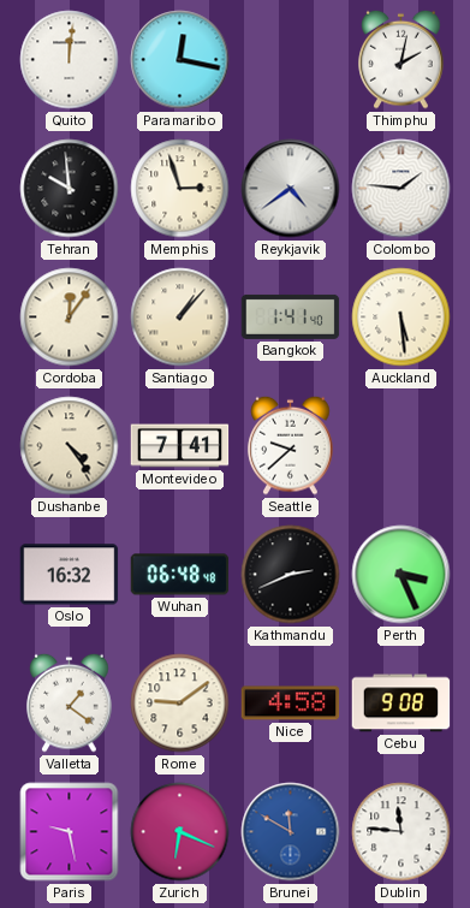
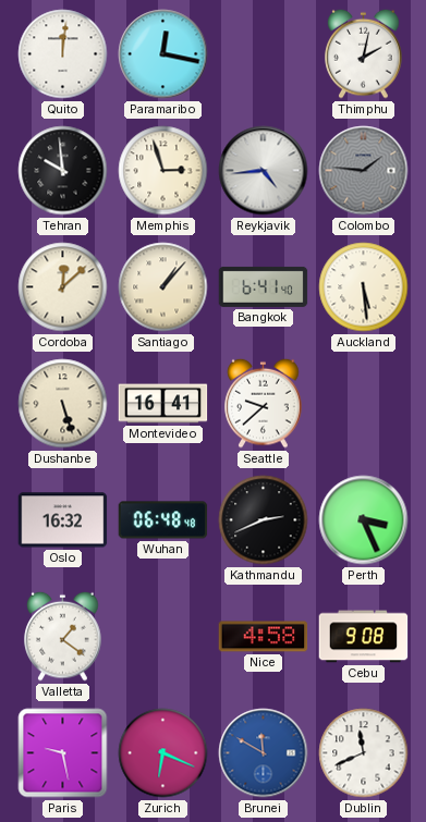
Reykjavik: 4:39 -> 4:44 (264, 171)
Colombo dial: white -> grey (364, 171)
Cordoba: 12:06 -> 12:08 (63, 287)
Bangkok: 1:41 -> 6:41 (264, 286)
Dushanbe: 4:24 -> 5:27 (63, 404)
Montevideo: 7:41 -> 16:41 (163, 404)
Rome: 9:09 -> none (180, 704)
Dublin: 11:46 -> 11:41 (364, 753)
